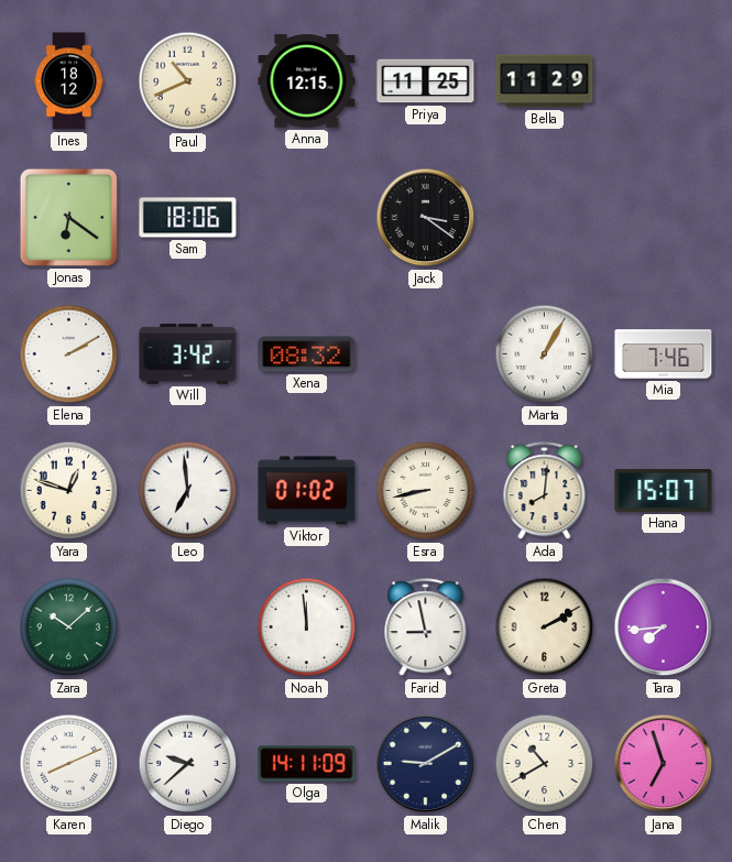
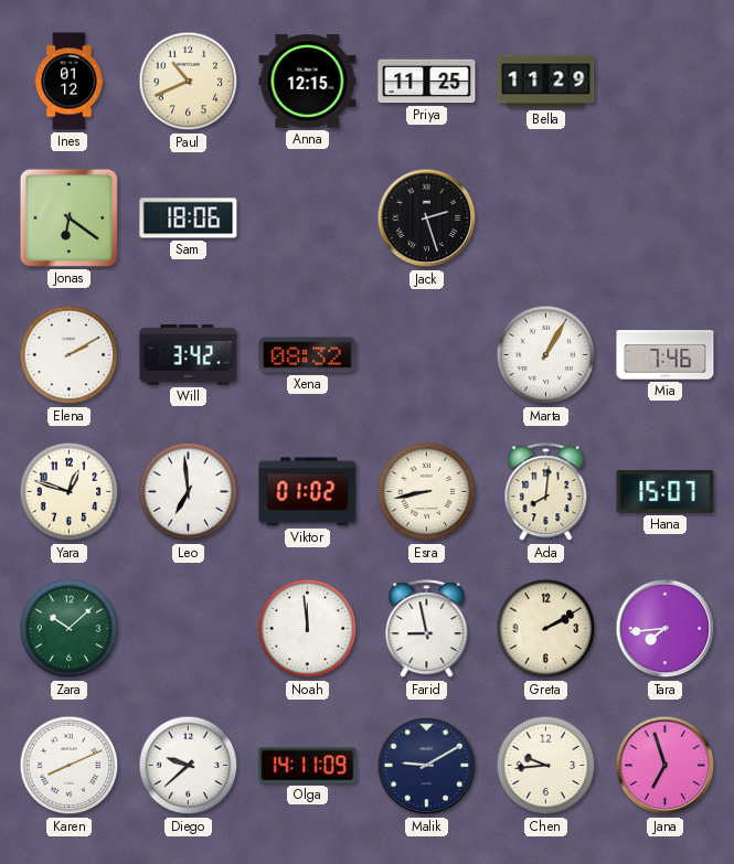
Ines: 18:12 -> 01:12 (70, 82)
Jack: 3:21 -> 2:27 (427, 218)
Chen: 10:40 -> 9:44 (546, 766)
